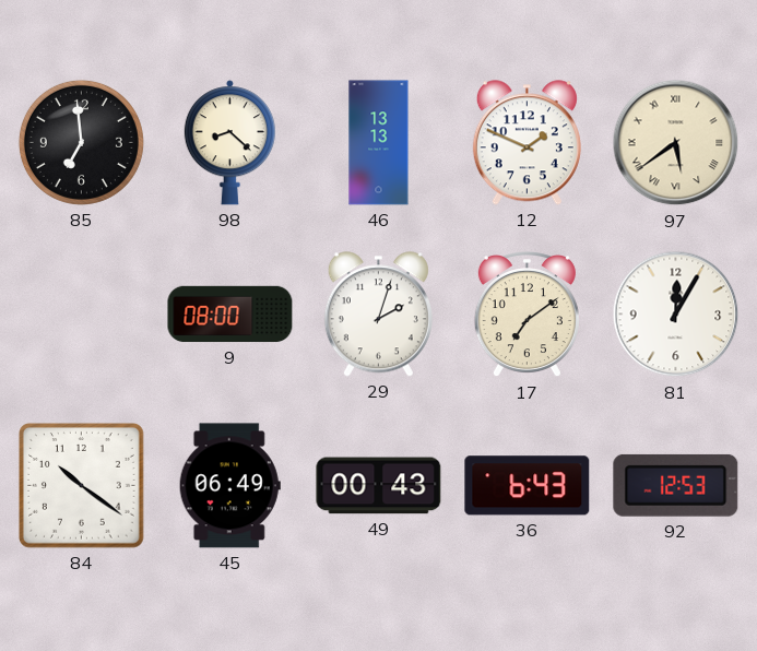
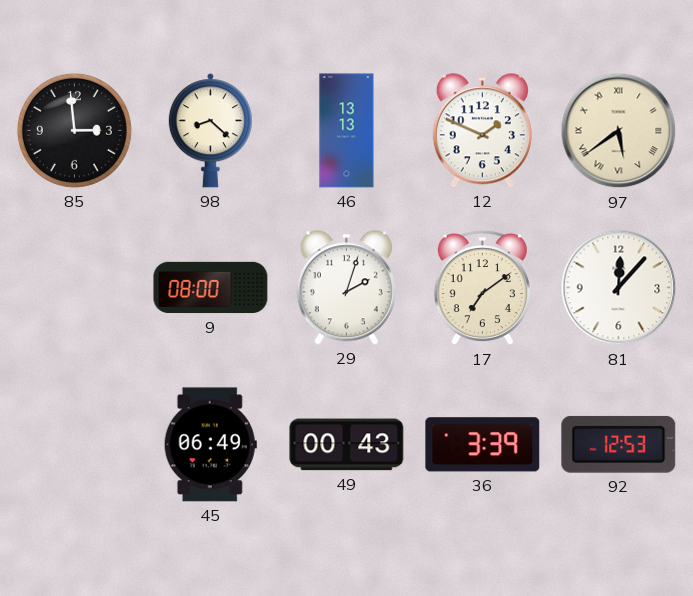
85: 6:59 -> 2:59 (74, 130)
81: 12:05 -> 12:07 (619, 288)
84: 10:21 -> none (82, 486)
36: 6:43 -> 3:39 (483, 445)
